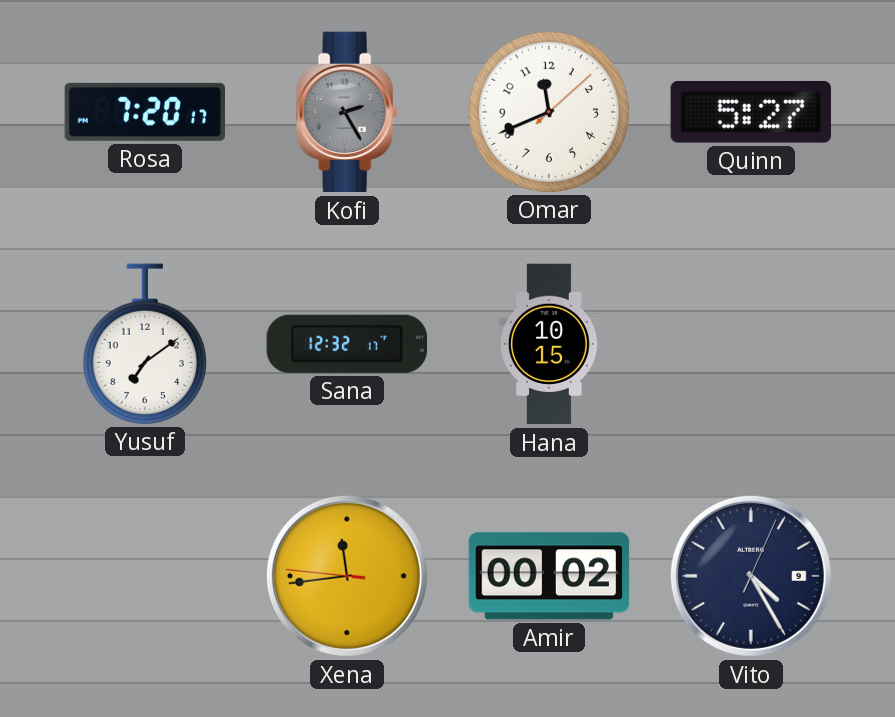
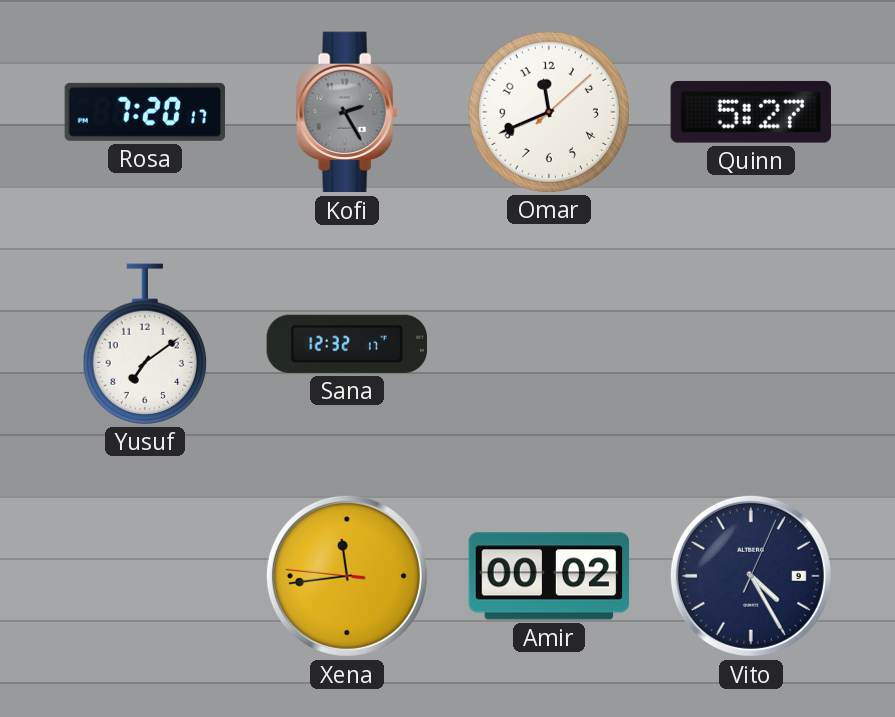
Hana: 10:15 -> none (549, 344)
